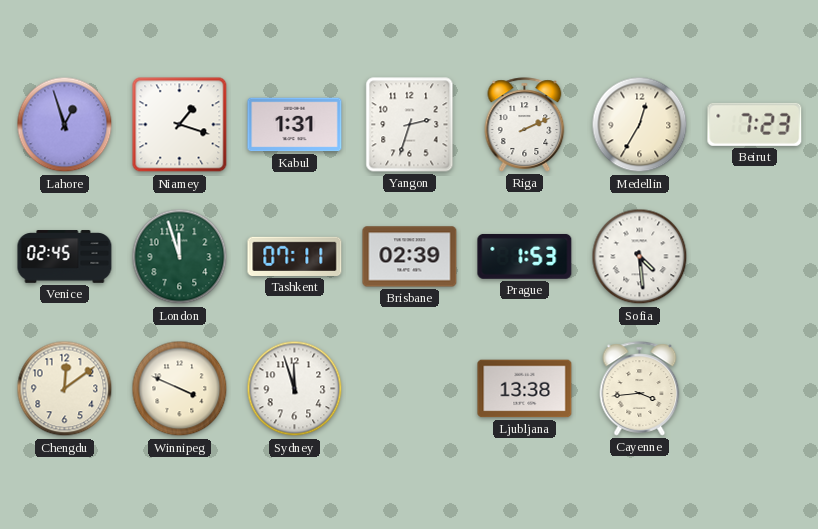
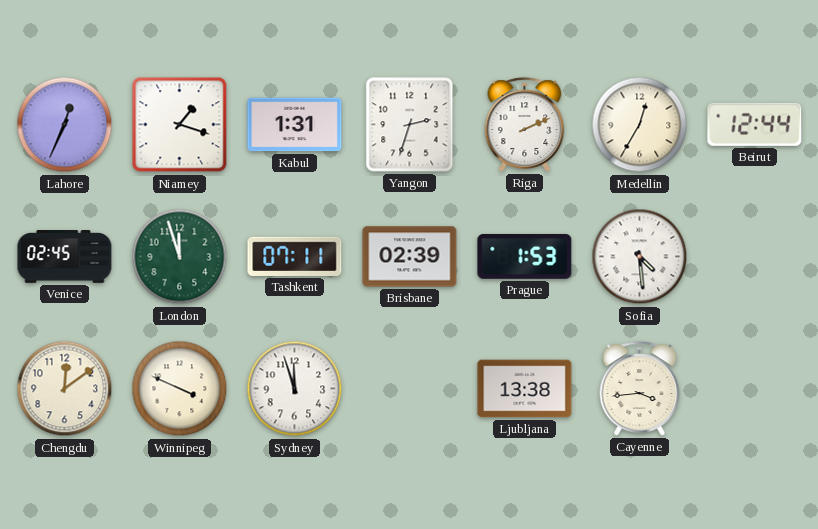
Lahore: 12:57 -> 12:34 (65, 125)
Beirut: 7:23 -> 12:44 (755, 124)
